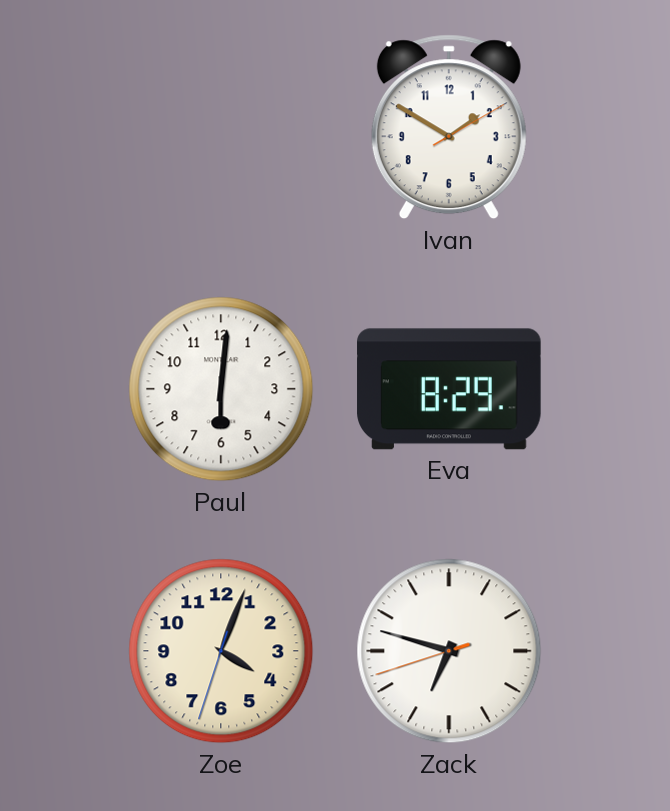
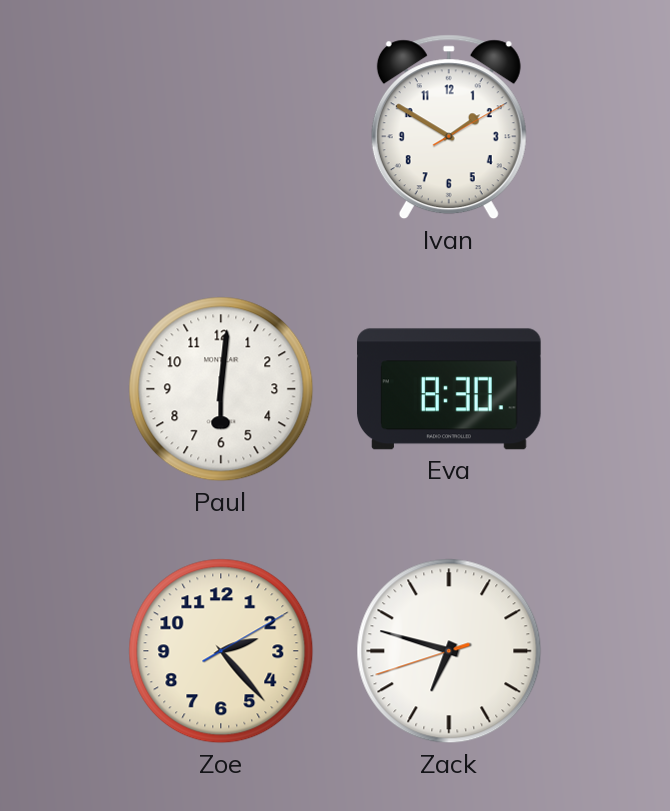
Eva: 8:29 -> 8:30 (449, 389)
Zoe: 4:03 -> 2:23 (221, 651)
